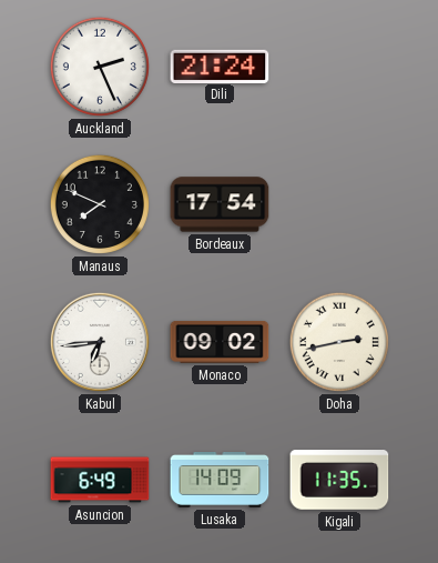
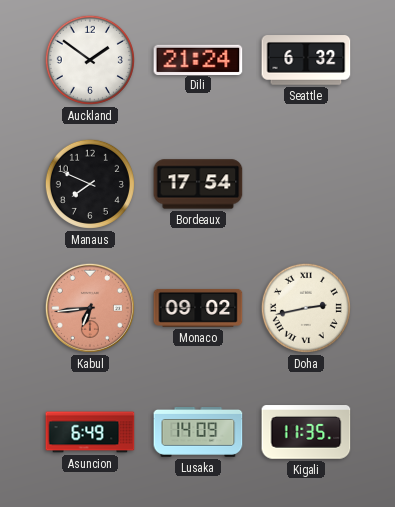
Auckland: 2:26 -> 1:51 (90, 60)
Seattle: none -> 6:32 (306, 60)
Kabul dial: white -> salmon (90, 308)
